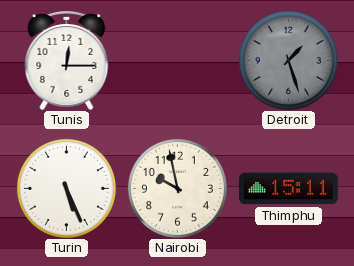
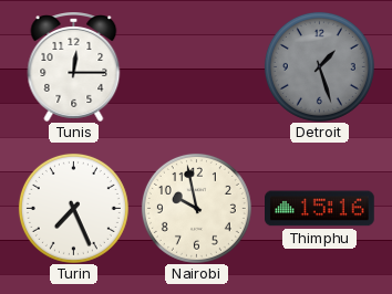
Turin: 5:26 -> 7:26 (73, 208)
Thimphu: 15:11 -> 15:16 (320, 209)
